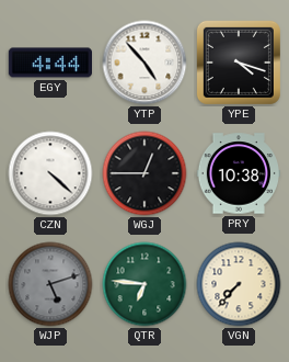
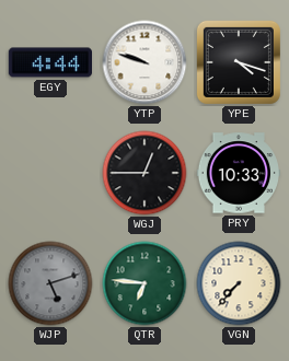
YTP: 4:53 -> 9:48 (144, 62)
CZN: 4:22 -> none (50, 173)
PRY: 10:38 -> 10:33 (239, 173)
